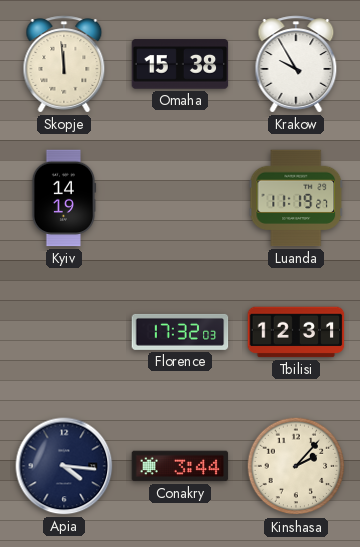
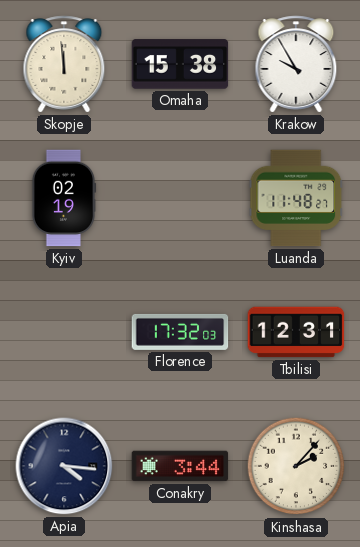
Kyiv: 14:19 -> 02:19 (64, 198)
Luanda: 11:19 -> 11:48 (296, 198)
